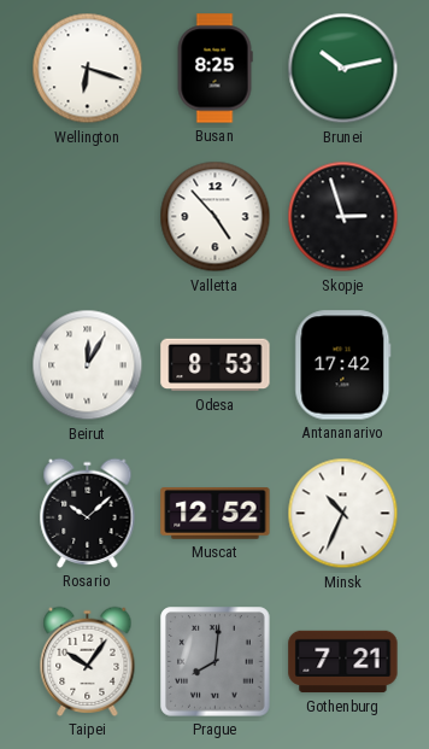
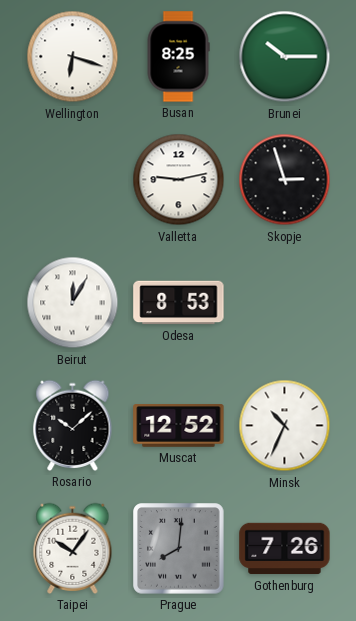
Brunei: 10:13 -> 10:15 (285, 57)
Valletta: 4:53 -> 9:13 (179, 180)
Antananarivo: 17:42 -> none (343, 365)
Gothenburg: 7:21 -> 7:26 (285, 549)
